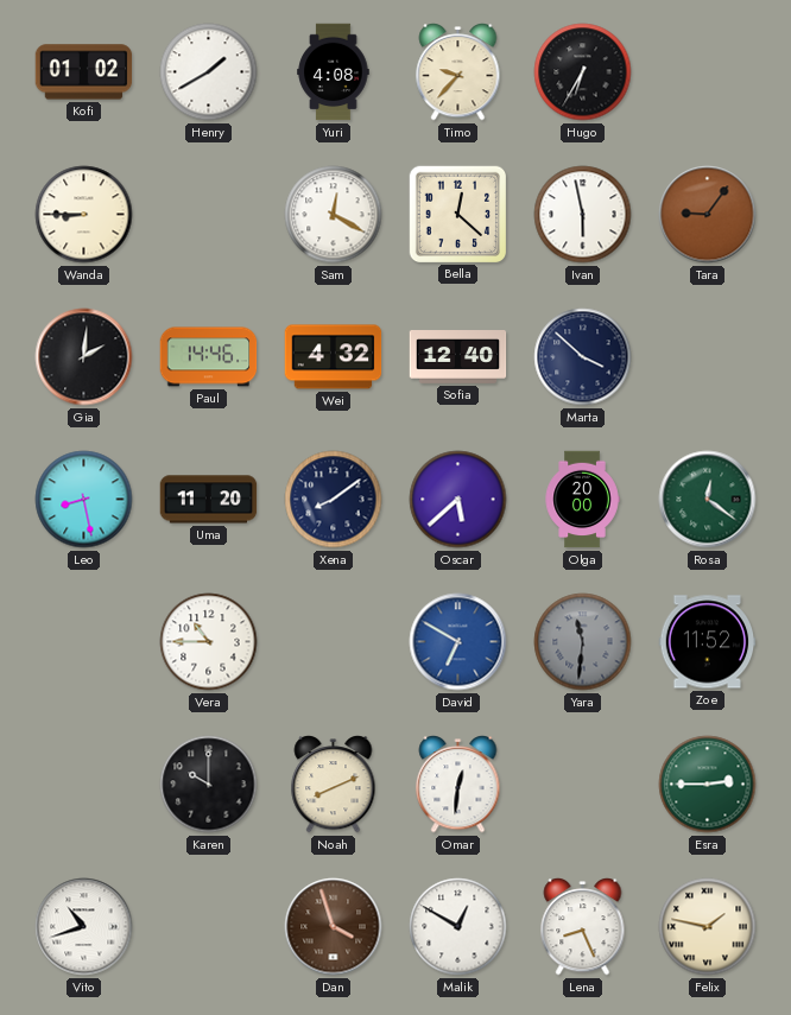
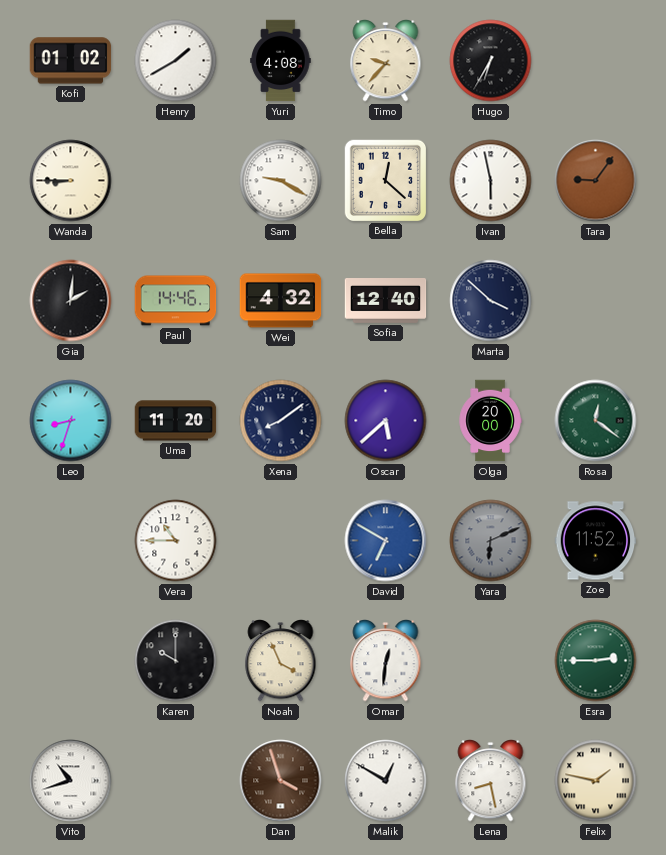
Sam: 12:20 -> 9:20 (281, 181)
Leo: 8:28 -> 8:33 (71, 421)
Yara: 11:31 -> 6:11 (491, 541)
Noah: 8:11 -> 3:56 (281, 661)
Lena: 8:26 -> 8:28 (491, 781)
